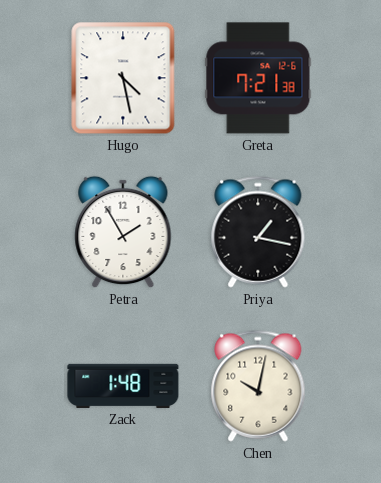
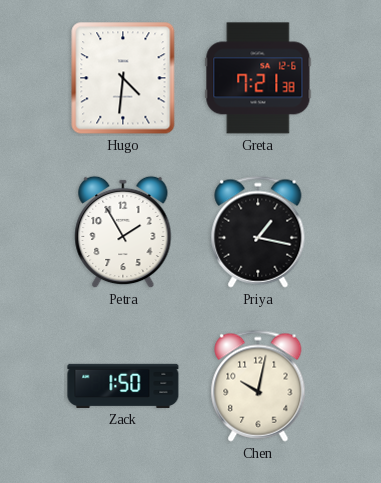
Hugo: 4:28 -> 4:31 (123, 78)
Zack: 1:48 -> 1:50 (123, 386)
